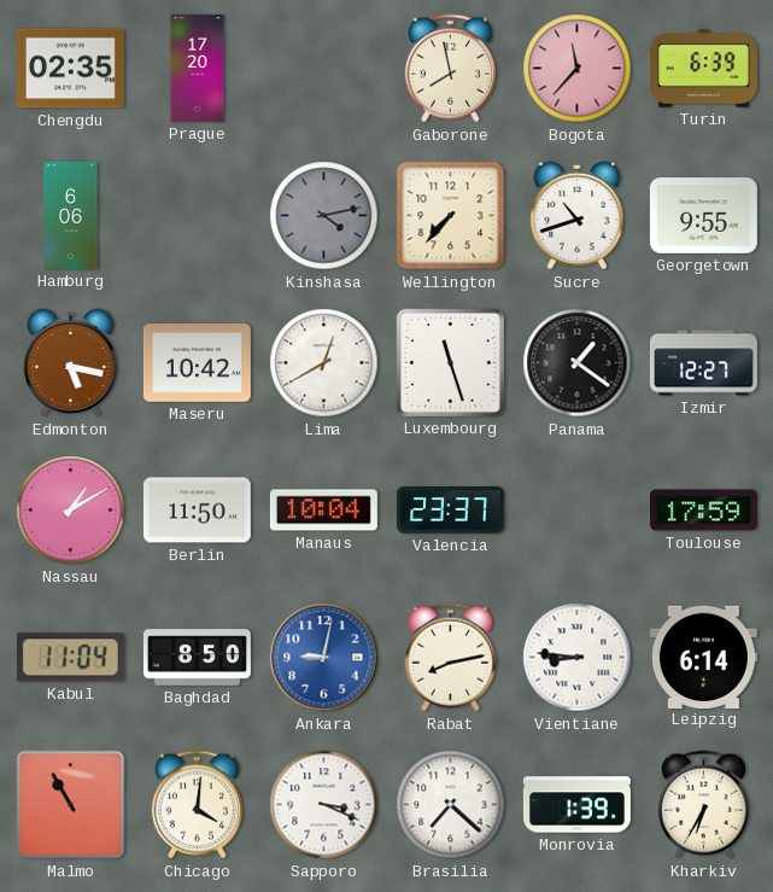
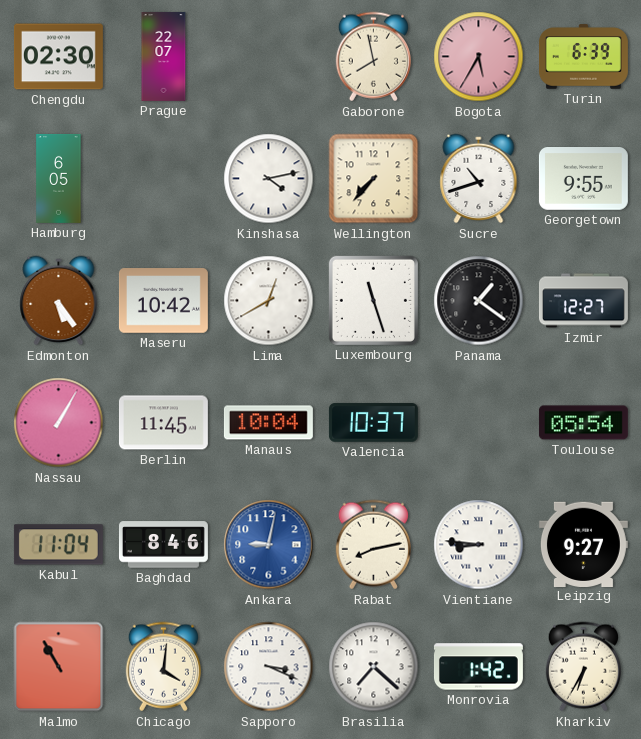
Chengdu: 02:35 -> 02:30 (58, 57)
Prague: 17:20 -> 22:07 (164, 56)
Bogota: 11:37 -> 5:35 (479, 57)
Hamburg: 6:06 -> 6:05 (59, 178)
Kinshasa dial: grey -> white (269, 179)
Edmonton: 5:17 -> 5:24 (59, 301)
Nassau: 1:10 -> 1:05 (59, 423)
Berlin: 11:50 -> 11:45 (163, 423)
Valencia: 23:37 -> 10:37 (373, 423)
Toulouse: 17:59 -> 05:54 (583, 423)
Baghdad: 8:50 -> 8:46 (163, 545)
Leipzig: 6:14 -> 9:27 (583, 544)
Monrovia: 1:39 -> 1:42 (478, 667)
